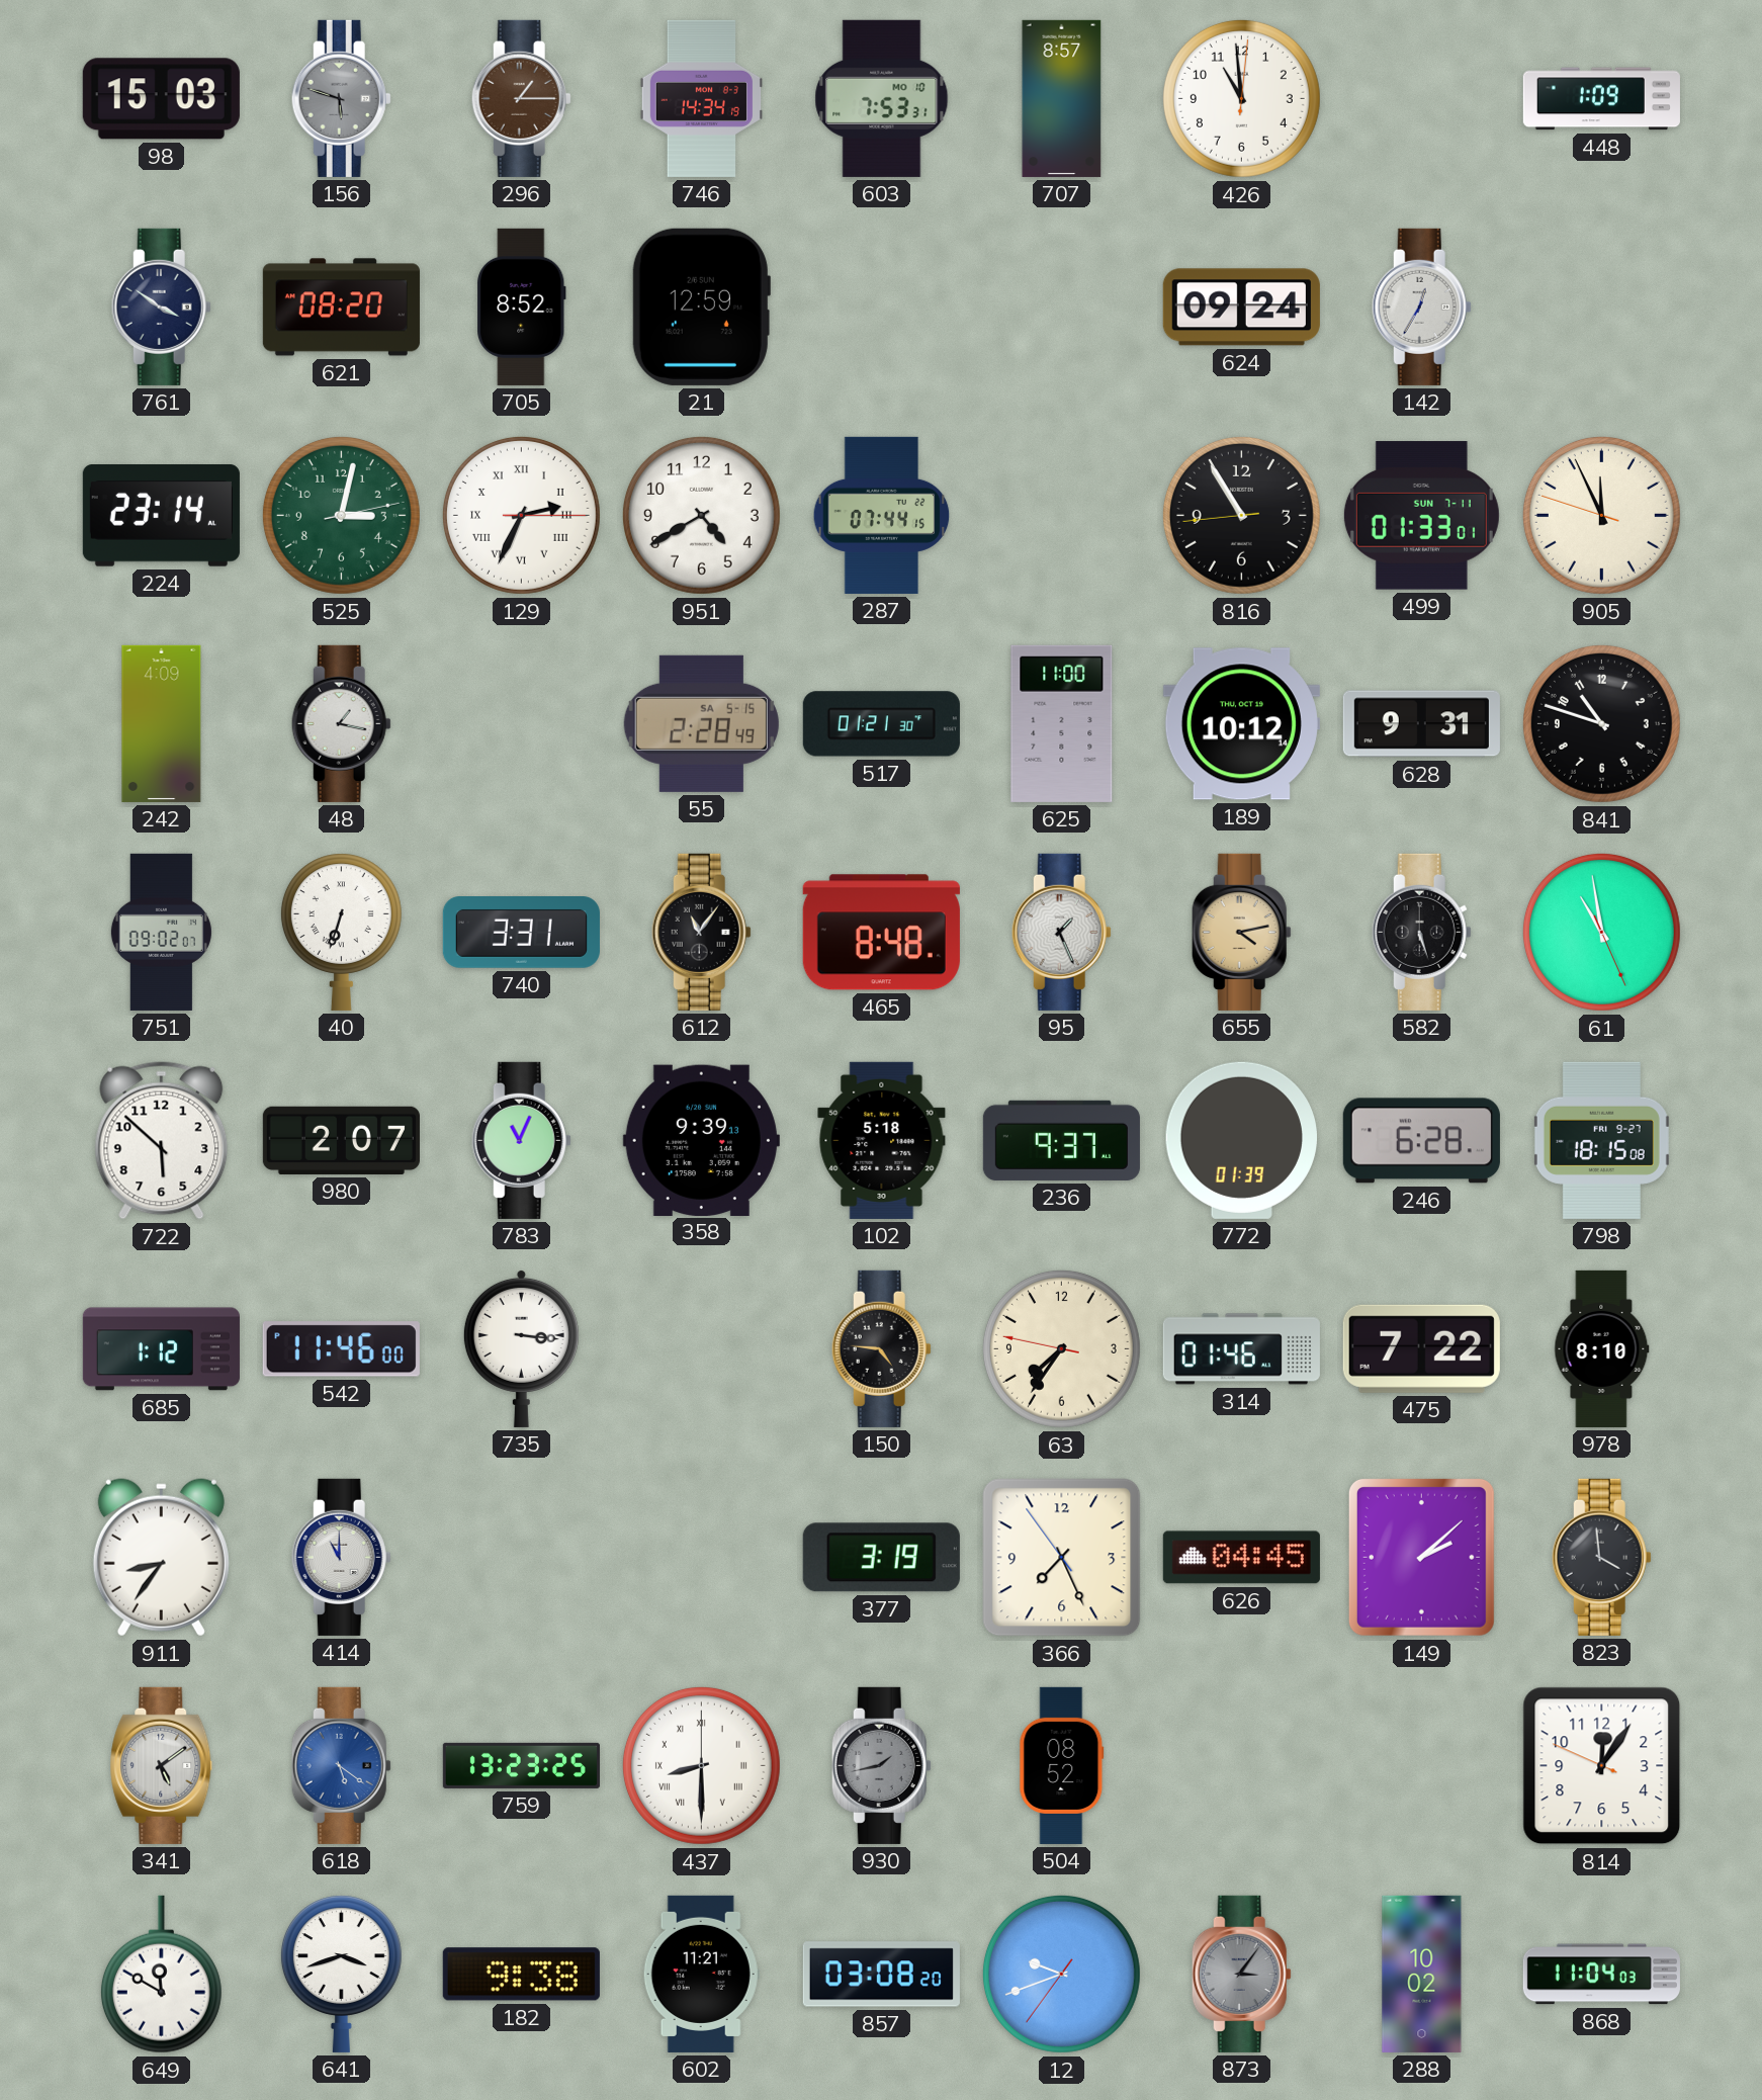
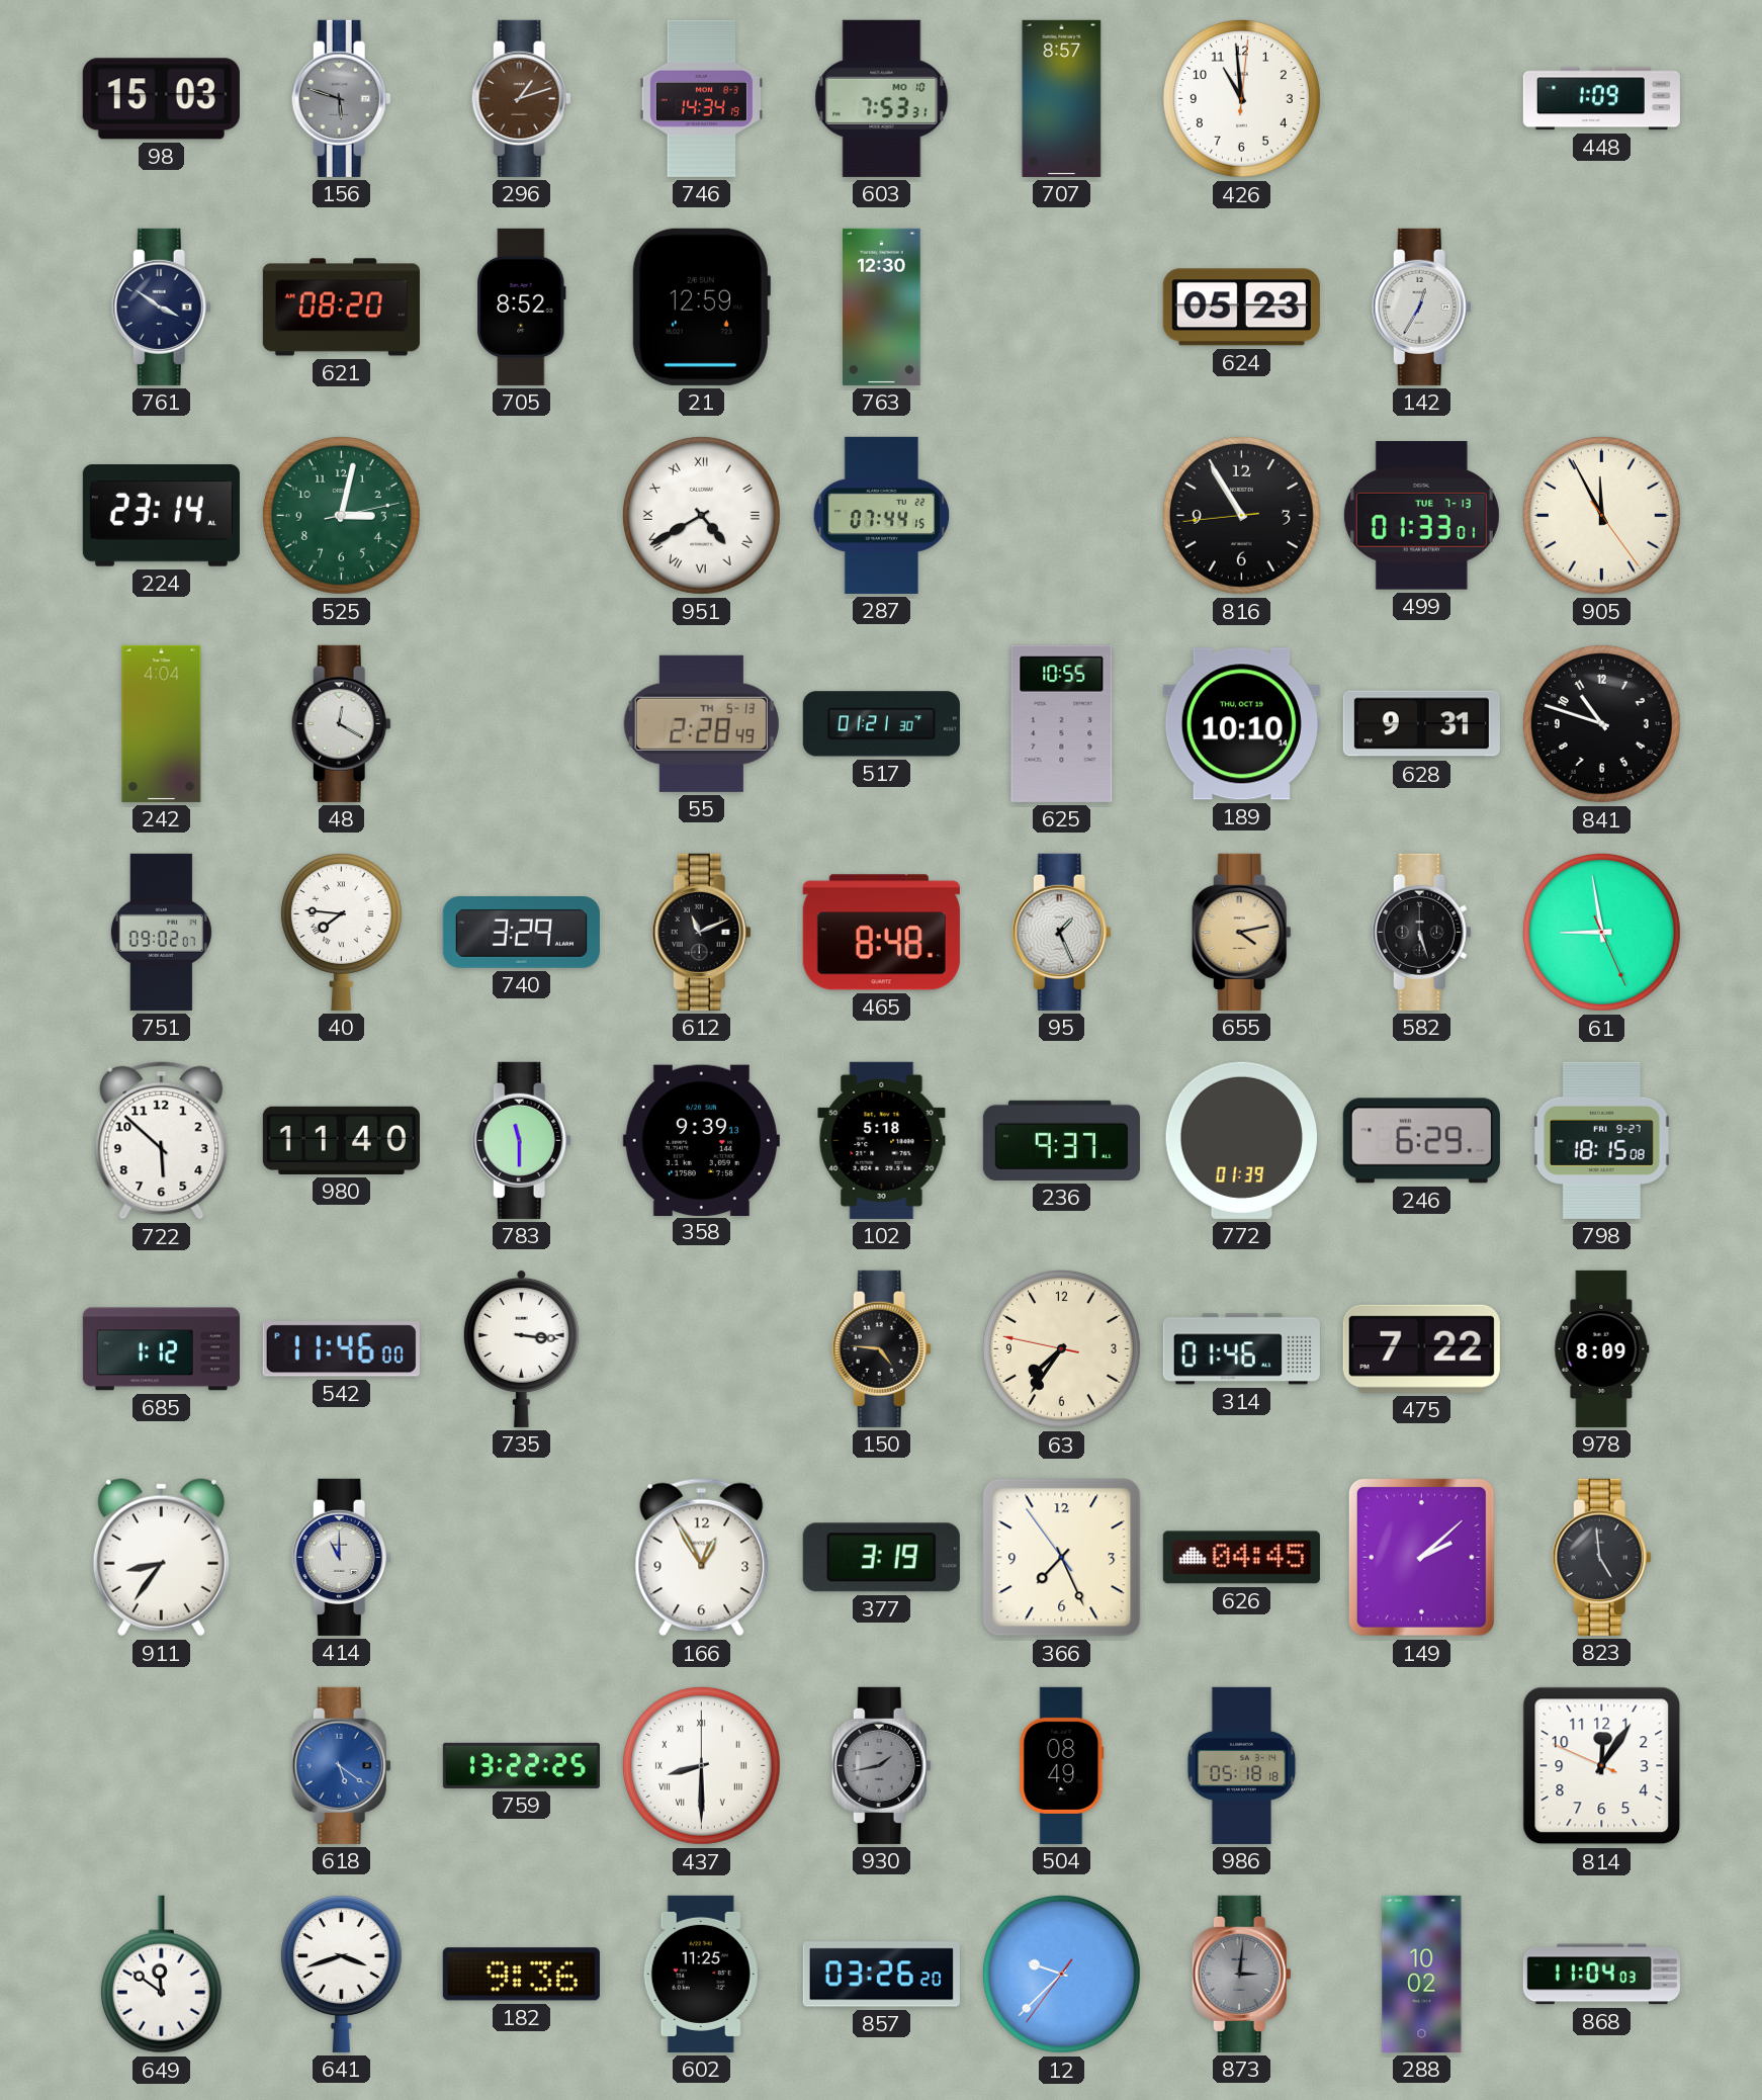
296: 1:15 -> 1:12 (521, 98)
763: none -> 12:30 (882, 307)
624: 09:24 -> 05:23 (1241, 308)
129: 2:34 -> none (521, 515)
951 numerals: Arabic -> Roman (701, 515)
499 date: SUN 7-11 -> TUE 7-13 (1421, 516)
905: 11:55:48 -> 11:55:24 (1601, 515)
242: 4:09 -> 4:04 (162, 723)
48: 1:17 -> 12:20 (341, 723)
55 date: SA 5-15 -> TH 5-13 (701, 723)
625: 11:00 -> 10:55 (1062, 723)
189: 10:12 -> 10:10 (1241, 724)
40: 6:33 -> 7:46 (341, 932)
740: 3:31 -> 3:29 (521, 933)
612: 11:06 -> 11:11 (701, 932)
61: 10:58 -> 8:58 (1601, 932)
980: 2:07 -> 11:40 (341, 1140)
783: 11:04 -> 11:30 (521, 1140)
246: 6:28 -> 6:29 (1421, 1141)
978: 8:10 -> 8:09 (1602, 1348)
166: none -> 12:55 (702, 1558)
823: 3:59 -> 4:59 (1601, 1557)
341: 5:09 -> none (162, 1765)
759: 13:23 -> 13:22 (521, 1765)
504: 08:52 -> 08:49 (1062, 1765)
986: none -> 05:18 (1242, 1765)
649: 11:50 -> 11:51 (161, 1975)
182: 9:38 -> 9:36 (521, 1975)
602: 11:21 -> 11:25 (701, 1974)
857: 03:08 -> 03:26 (881, 1975)
12: 9:41 -> 9:37 (1061, 1974)
873: 3:06 -> 3:01 (1241, 1974)
